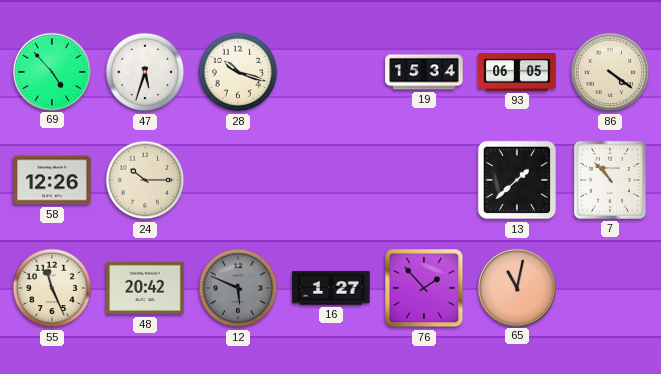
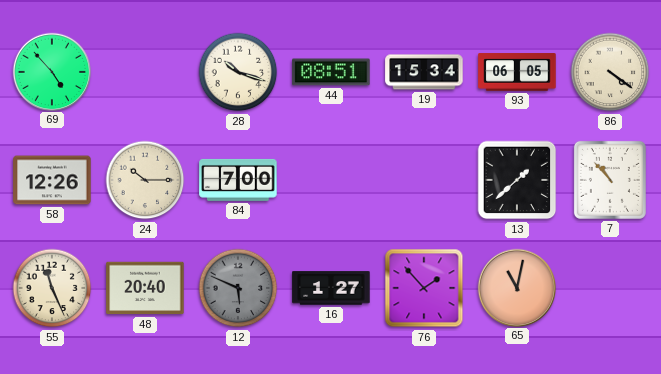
47: 5:33 -> none (145, 72)
44: none -> 08:51 (331, 72)
84: none -> 7:00 (238, 180)
48: 20:42 -> 20:40 (145, 288)
